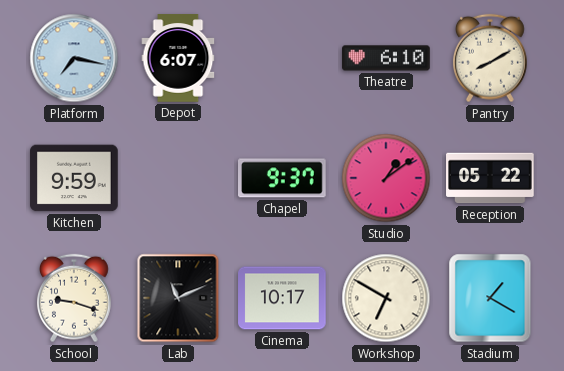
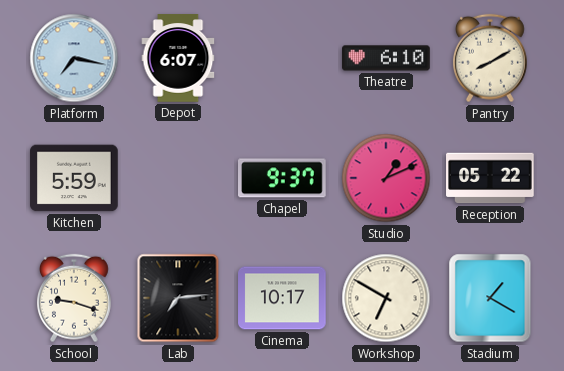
Kitchen: 9:59 -> 5:59 (74, 178)
Studio: 1:09 -> 1:11 (386, 178)
Lab: 11:11 -> 7:14 (178, 298)
